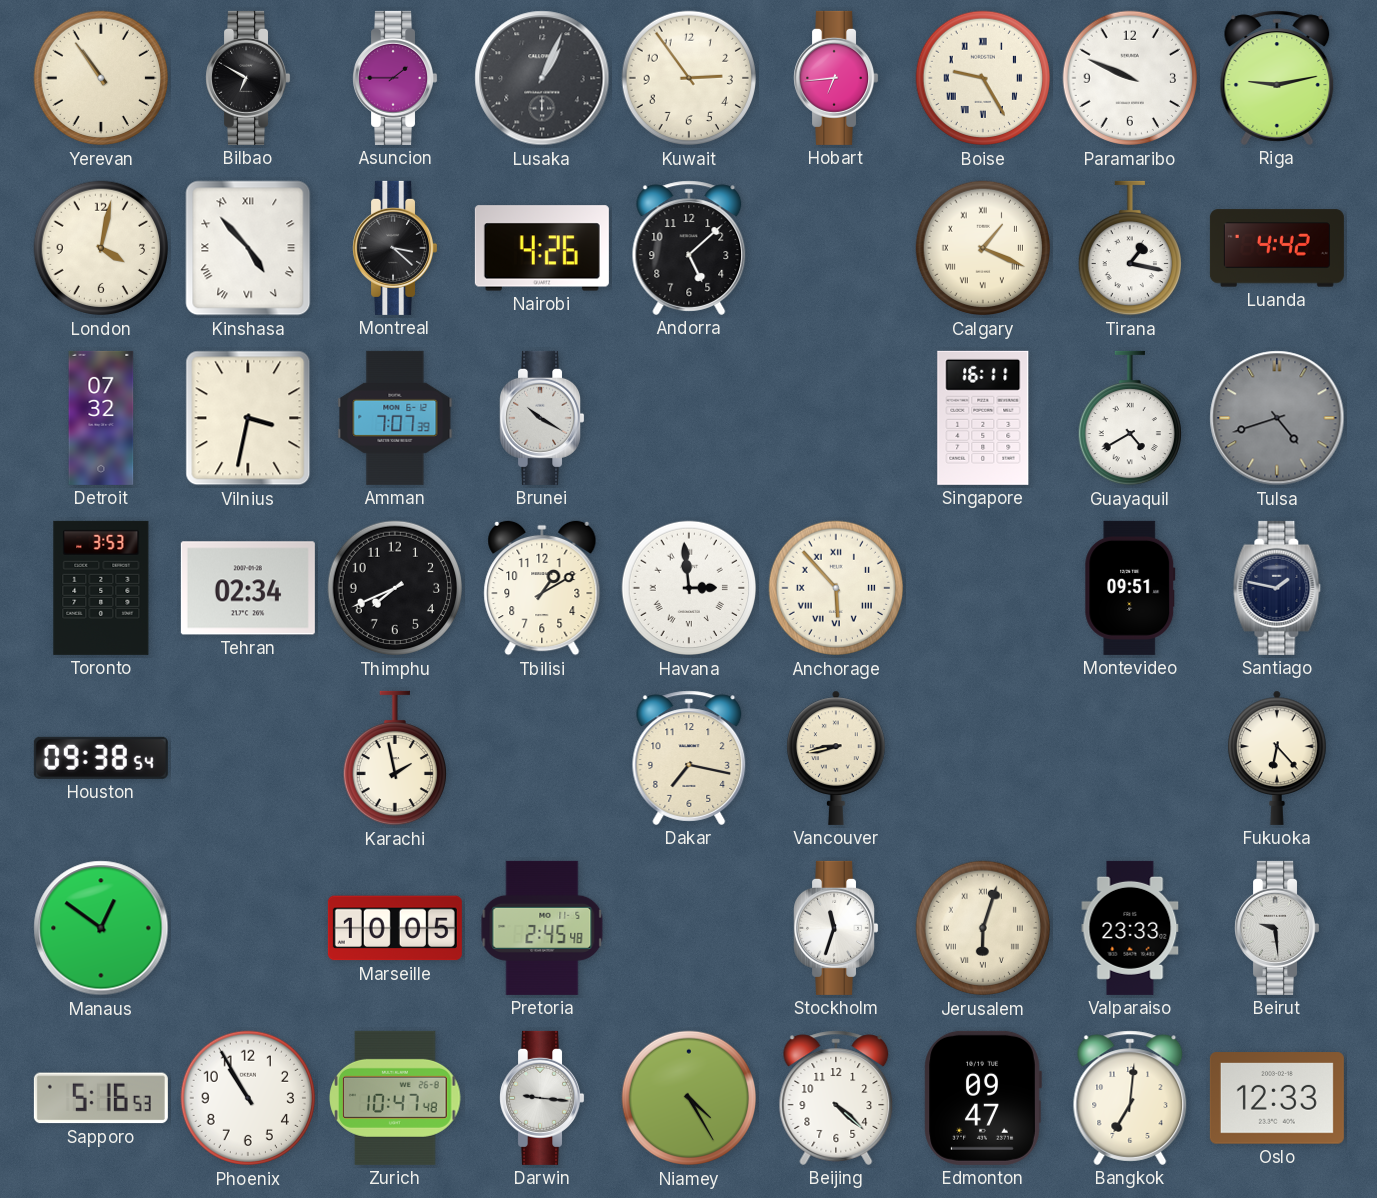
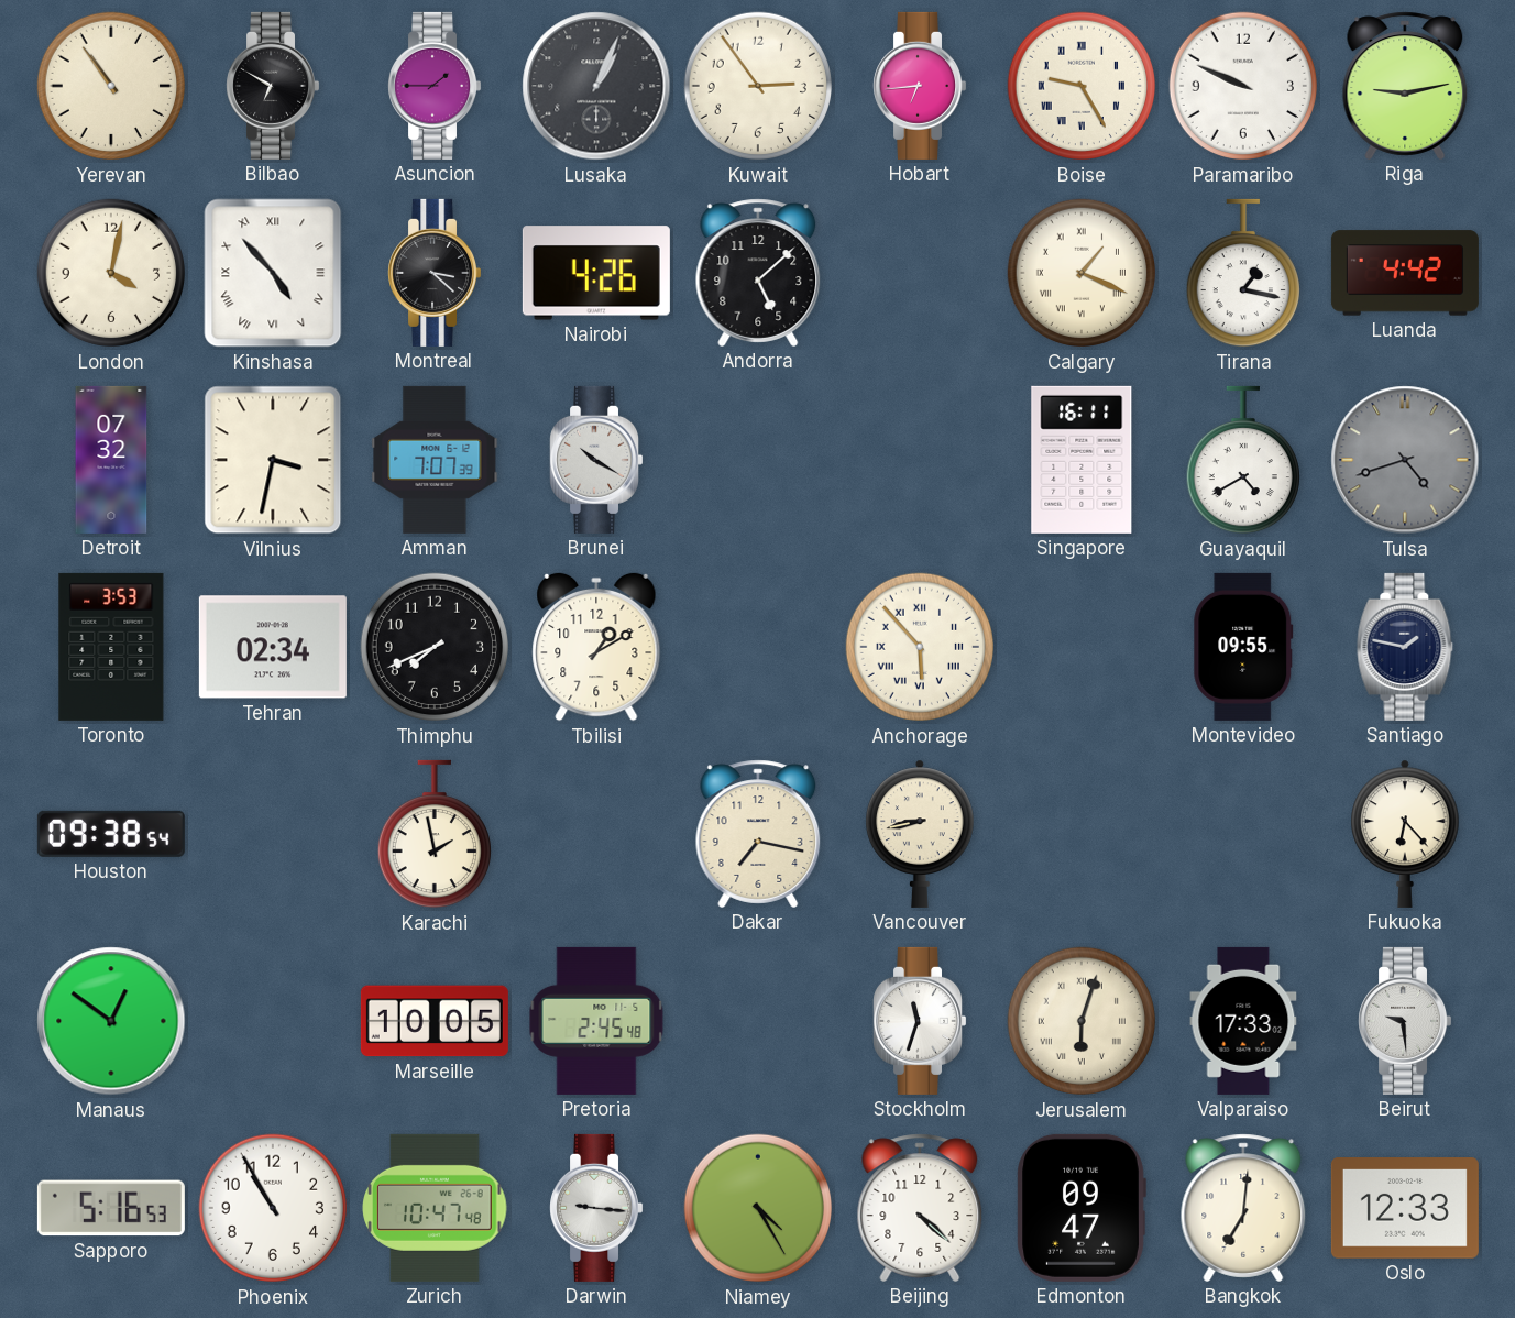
Havana: 2:59 -> none (689, 588)
Montevideo: 09:51 -> 09:55 (1243, 647)
Valparaiso: 23:33 -> 17:33 (1243, 1021)
